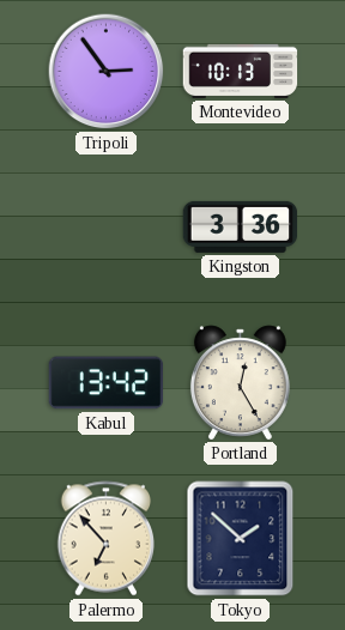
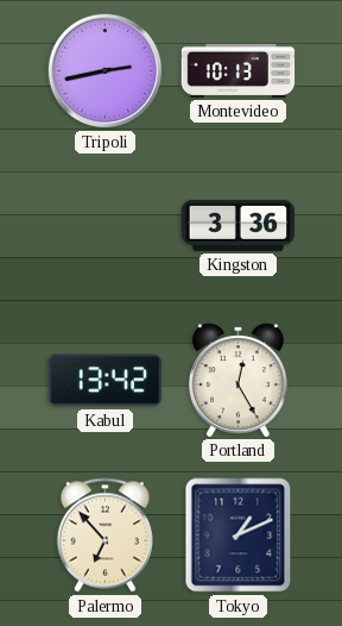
Tripoli: 2:54 -> 2:43 (106, 71)
Tokyo: 1:52 -> 1:11 (239, 536)
